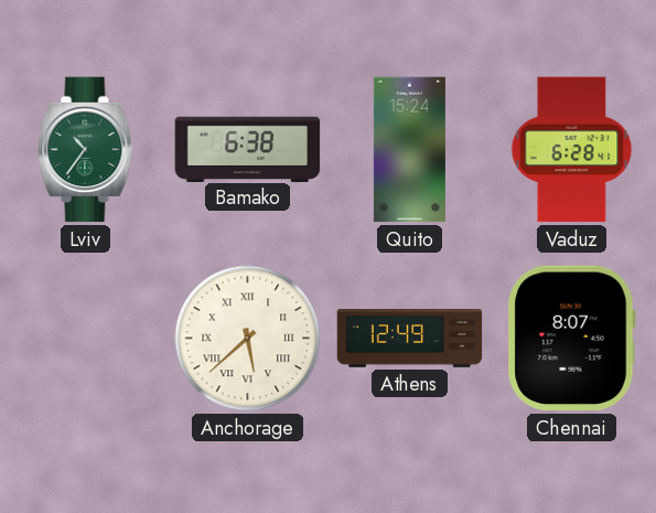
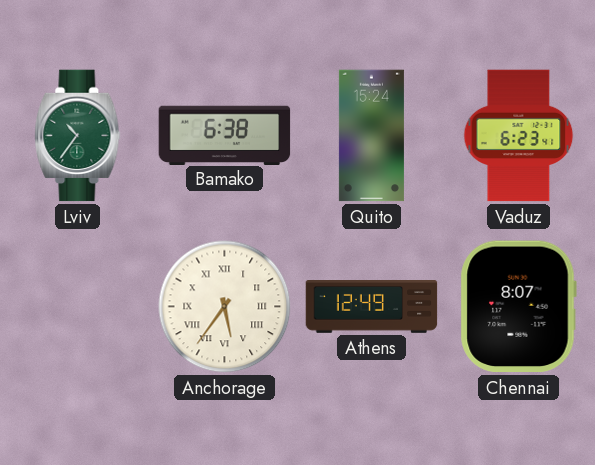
Vaduz: 6:28 -> 6:23 (519, 136)
Anchorage: 5:38 -> 5:36 (225, 307)
